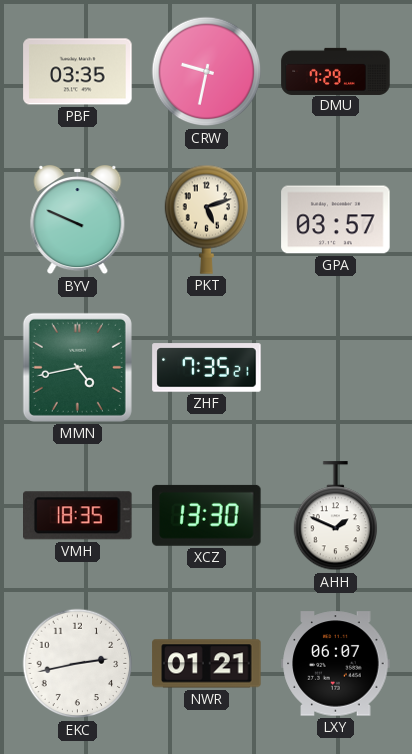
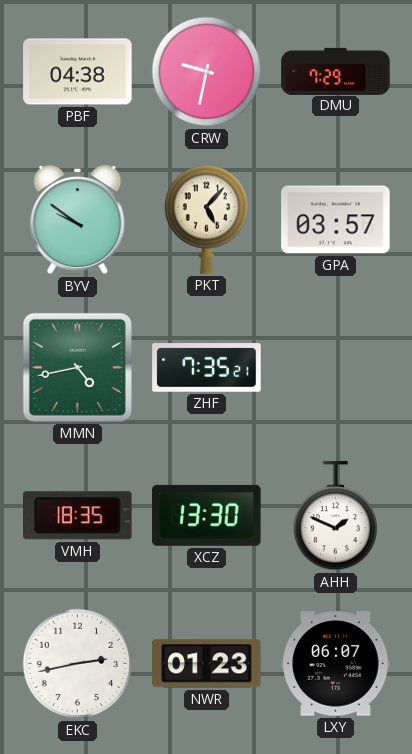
PBF: 03:35 -> 04:38 (78, 72)
BYV: 9:49 -> 9:51 (78, 221)
PKT: 5:12 -> 5:07 (206, 219)
NWR: 01:21 -> 01:23 (207, 664)
